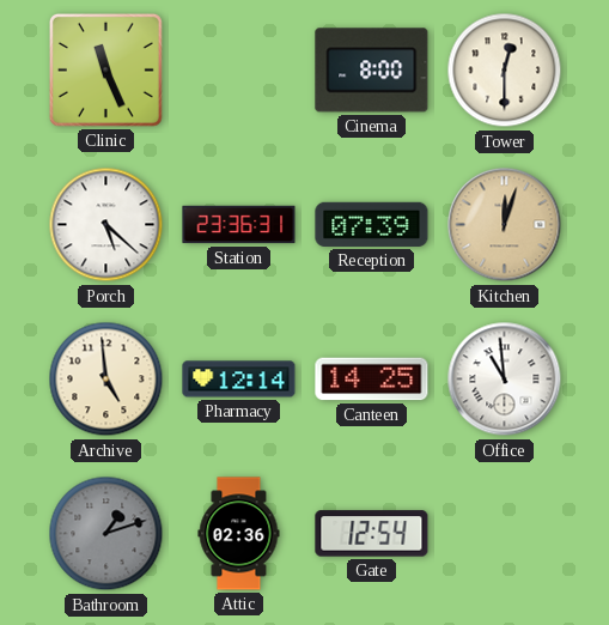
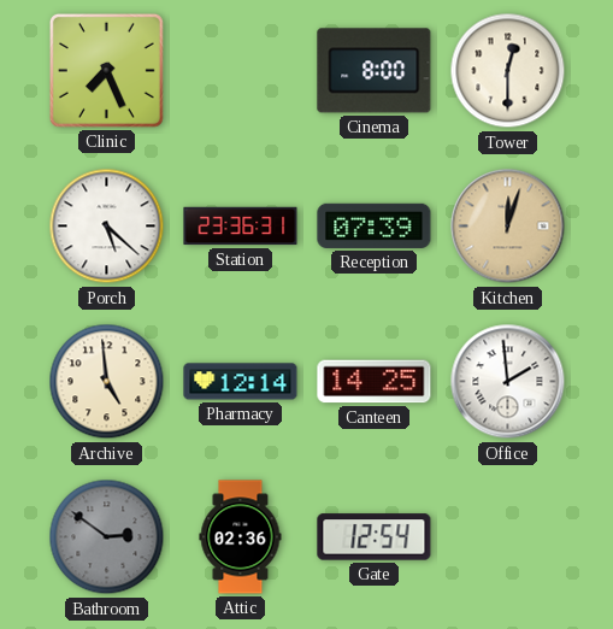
Clinic: 11:26 -> 7:26 (106, 70)
Office: 10:59 -> 1:59 (508, 382)
Bathroom: 1:12 -> 2:51 (107, 537)
